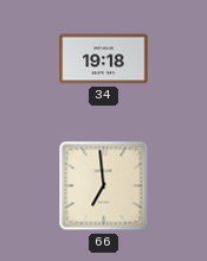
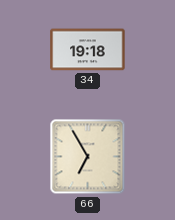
66: 6:59 -> 6:55 (88, 157)
